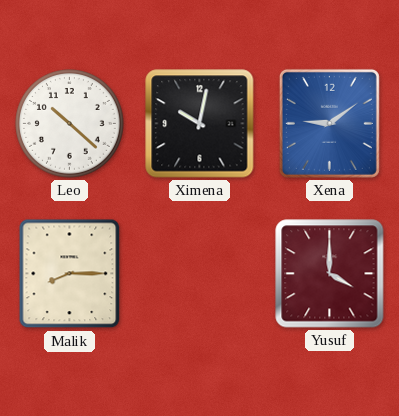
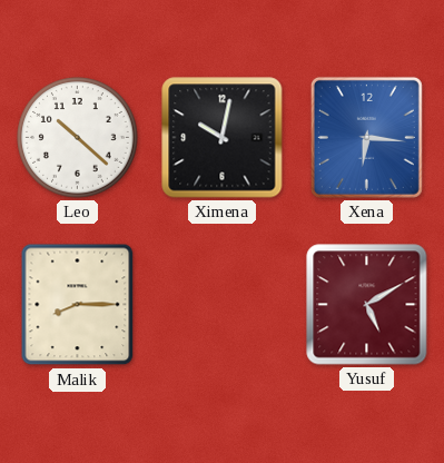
Xena: 9:09 -> 6:16 (366, 137)
Yusuf: 4:00 -> 5:10 (367, 305)
